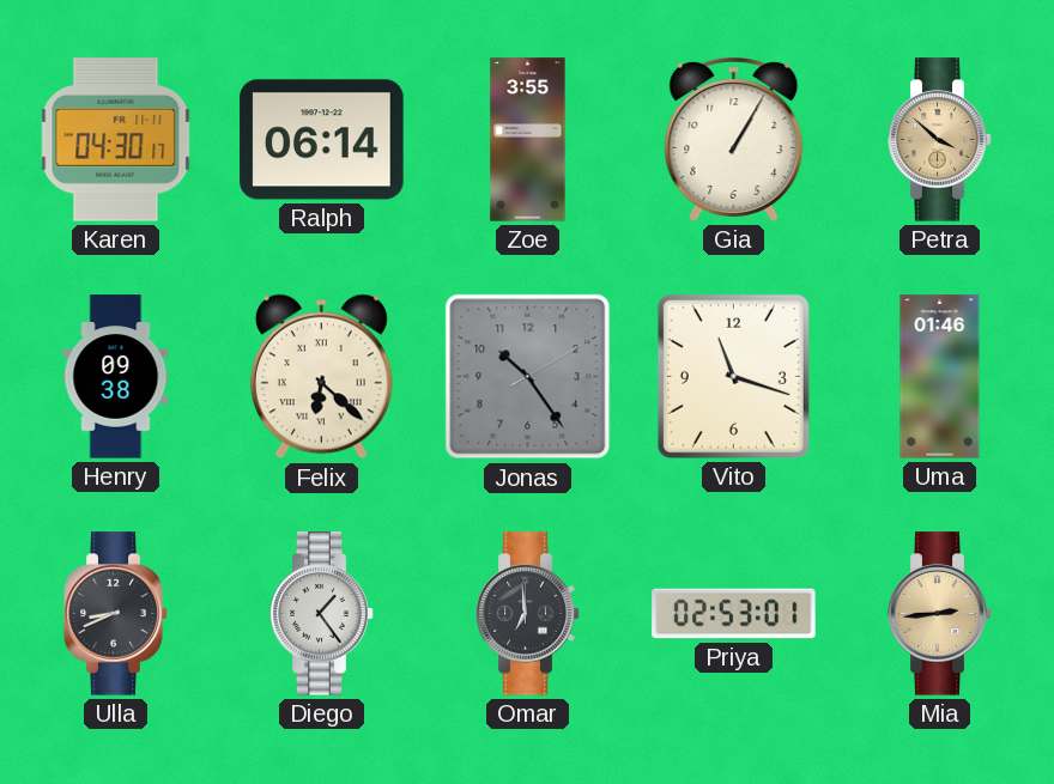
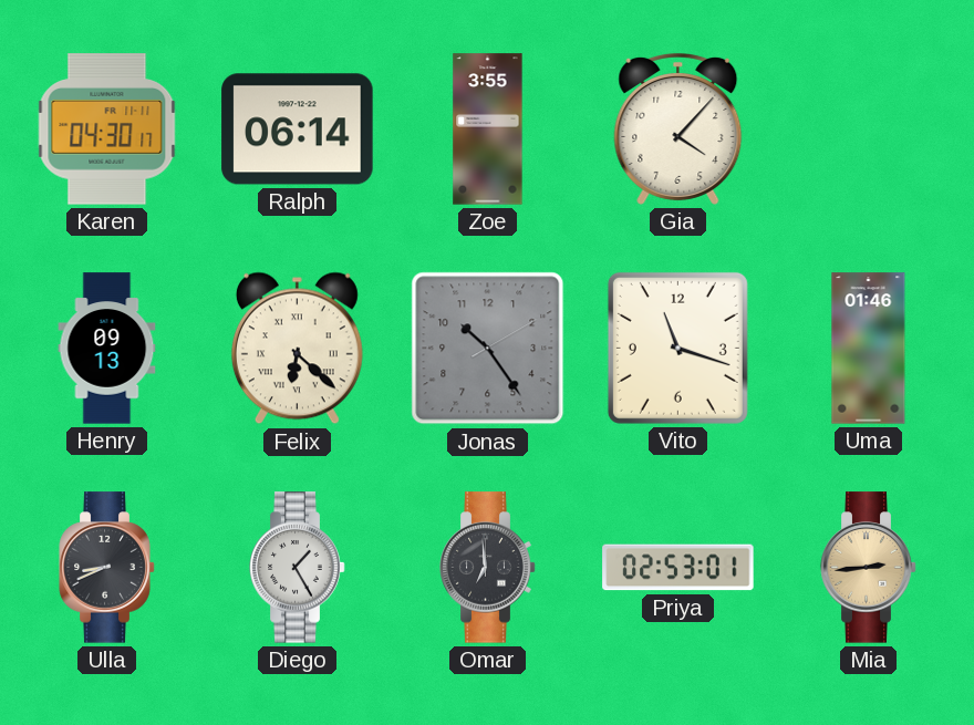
Gia: 1:05 -> 4:07 (678, 128)
Petra: 3:52 -> none (940, 140)
Henry: 09:38 -> 09:13 (107, 349)
Diego: 1:24 -> 1:25 (298, 568)
